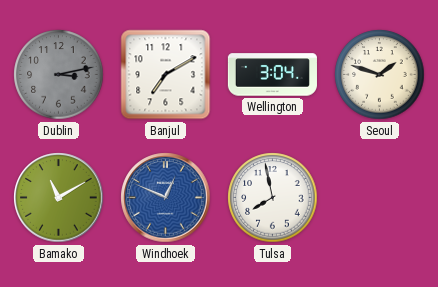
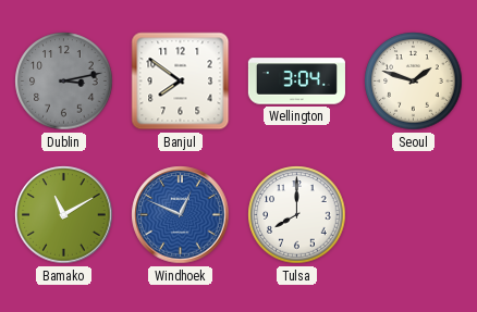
Banjul: 7:10 -> 7:51 (181, 82)
Tulsa: 7:58 -> 8:00 (297, 215)
